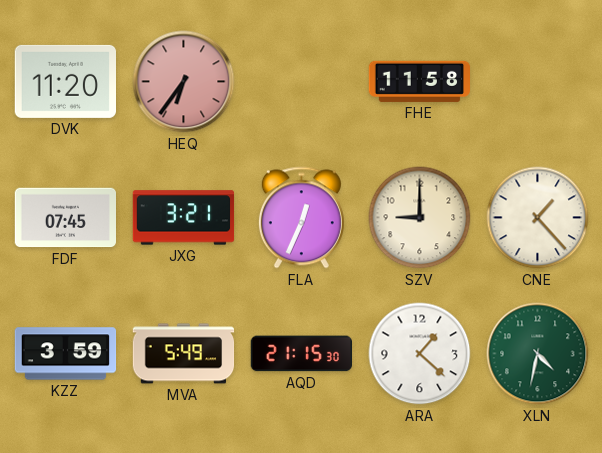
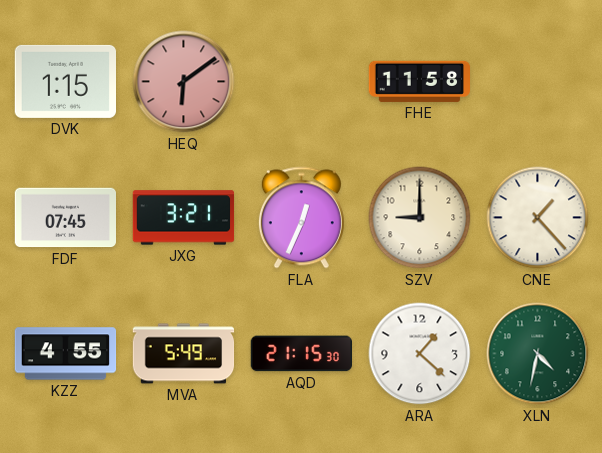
DVK: 11:20 -> 1:15 (65, 81)
HEQ: 6:36 -> 6:09 (184, 82)
KZZ: 3:59 -> 4:55 (66, 354)
